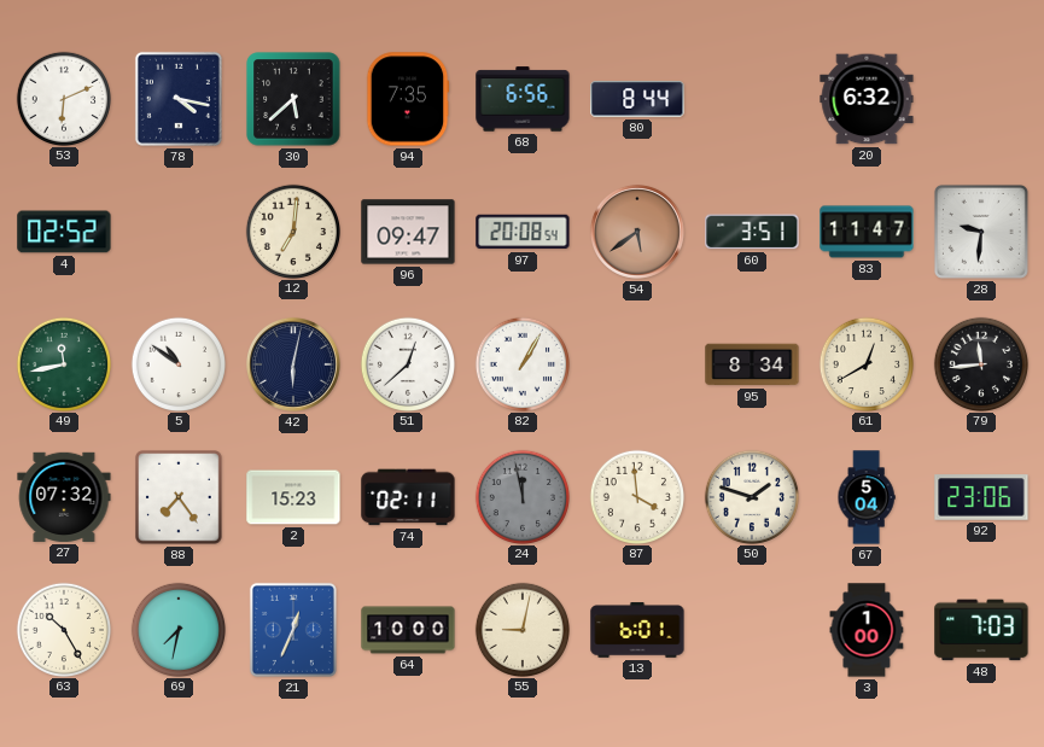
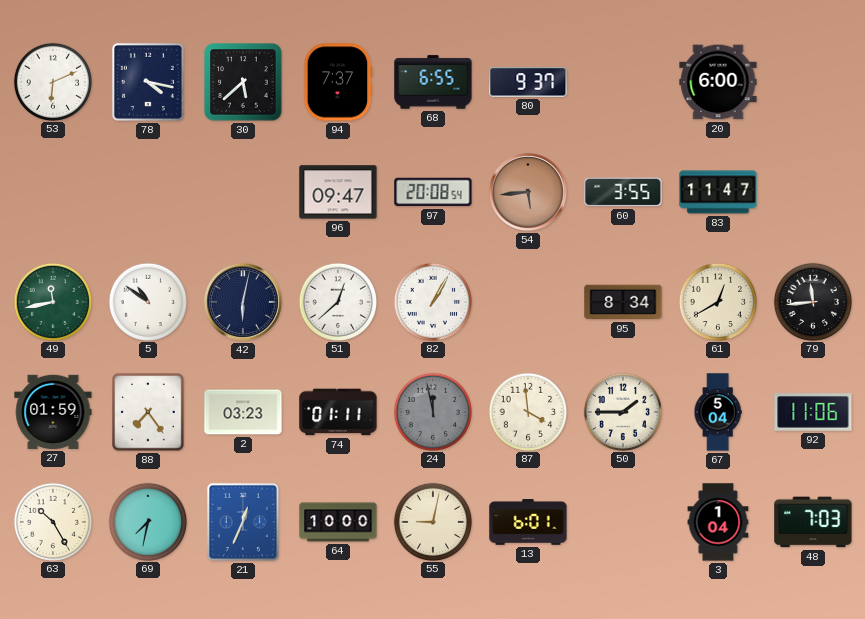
94: 7:35 -> 7:37 (338, 82)
68: 6:56 -> 6:55 (433, 82)
80: 8:44 -> 9:37 (528, 82)
20: 6:32 -> 6:00 (718, 82)
4: 02:52 -> none (64, 232)
12: 7:01 -> none (292, 230)
54: 5:39 -> 5:44 (528, 192)
60: 3:51 -> 3:55 (623, 192)
28: 9:31 -> none (981, 232)
27: 07:32 -> 01:59 (53, 412)
2: 15:23 -> 03:23 (243, 412)
74: 02:11 -> 01:11 (338, 412)
50: 1:48 -> 1:45 (622, 411)
92: 23:06 -> 11:06 (813, 412)
3: 1:00 -> 1:04 (718, 522)
